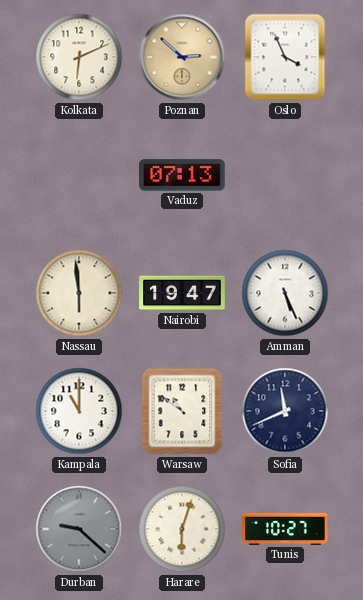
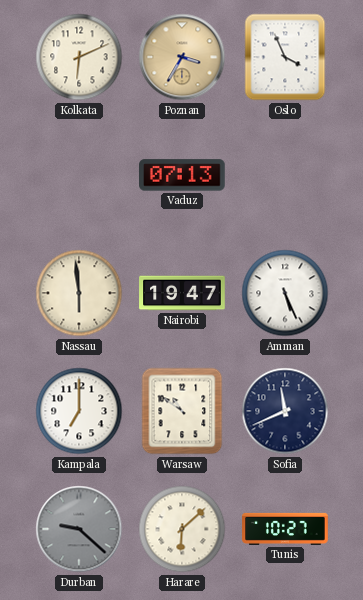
Poznan: 2:52 -> 3:35 (182, 57)
Kampala: 11:00 -> 7:00 (79, 411)
Harare: 6:03 -> 6:08 (182, 529)
